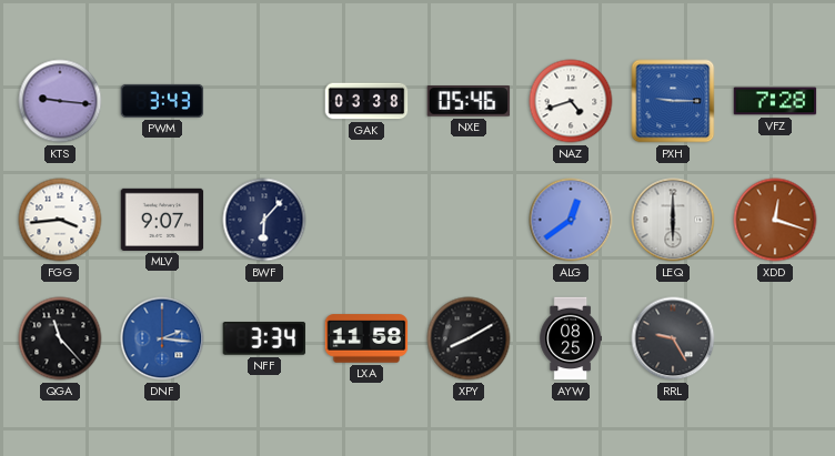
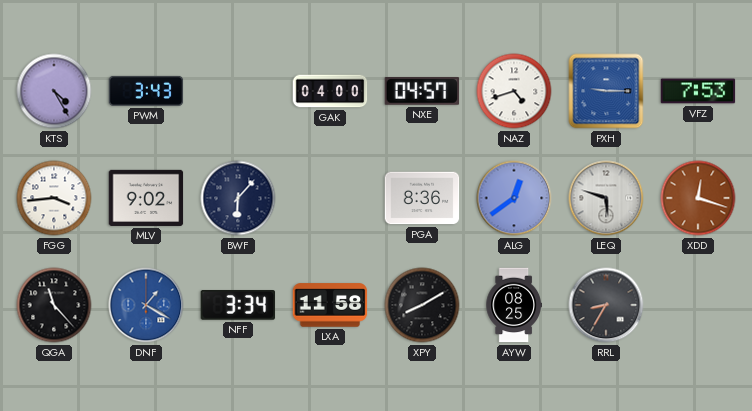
KTS: 9:16 -> 4:25 (54, 91)
GAK: 03:38 -> 04:00 (330, 91)
NXE: 05:46 -> 04:57 (422, 91)
VFZ: 7:28 -> 7:53 (698, 91)
MLV: 9:07 -> 9:02 (146, 198)
PGA: none -> 8:36 (422, 198)
LEQ: 6:00 -> 5:48 (606, 198)
DNF: 2:16 -> 1:20 (146, 305)
RRL: 9:25 -> 8:35 (606, 305)
